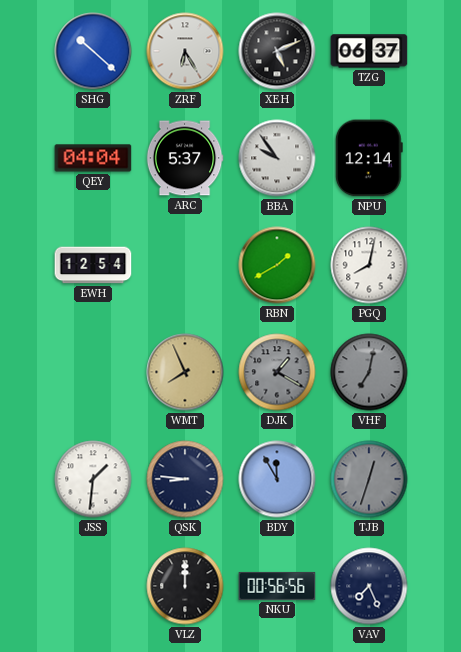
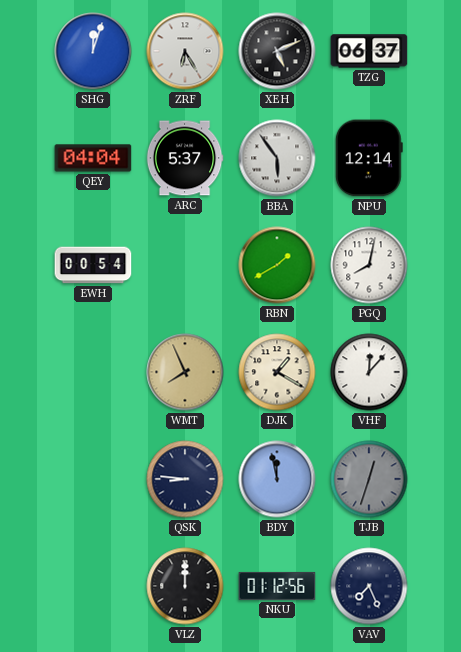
SHG: 10:22 -> 12:03 (93, 51)
BBA: 9:54 -> 5:54 (277, 158)
EWH: 12:54 -> 00:54 (93, 265)
DJK dial: grey -> cream (277, 372)
VHF: 7:02 -> 12:07 (369, 372)
VHF dial: grey -> white (369, 372)
JSS: 1:31 -> none (93, 479)
BDY: 11:55 -> 11:58 (277, 479)
NKU: 00:56 -> 01:12 (277, 586)
